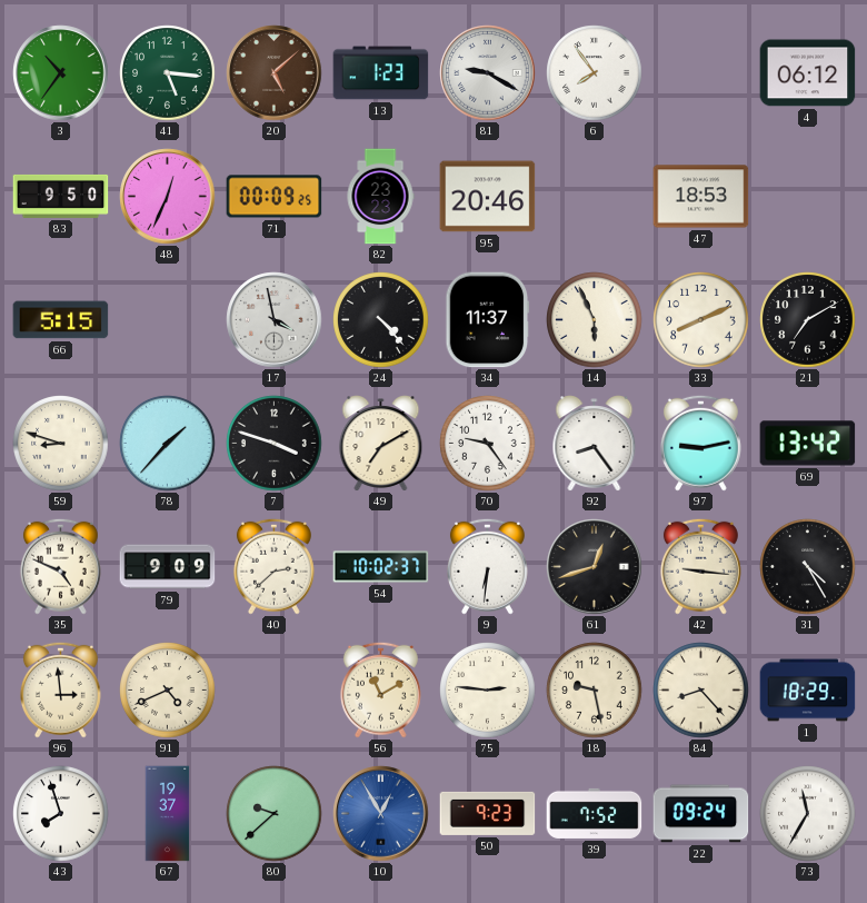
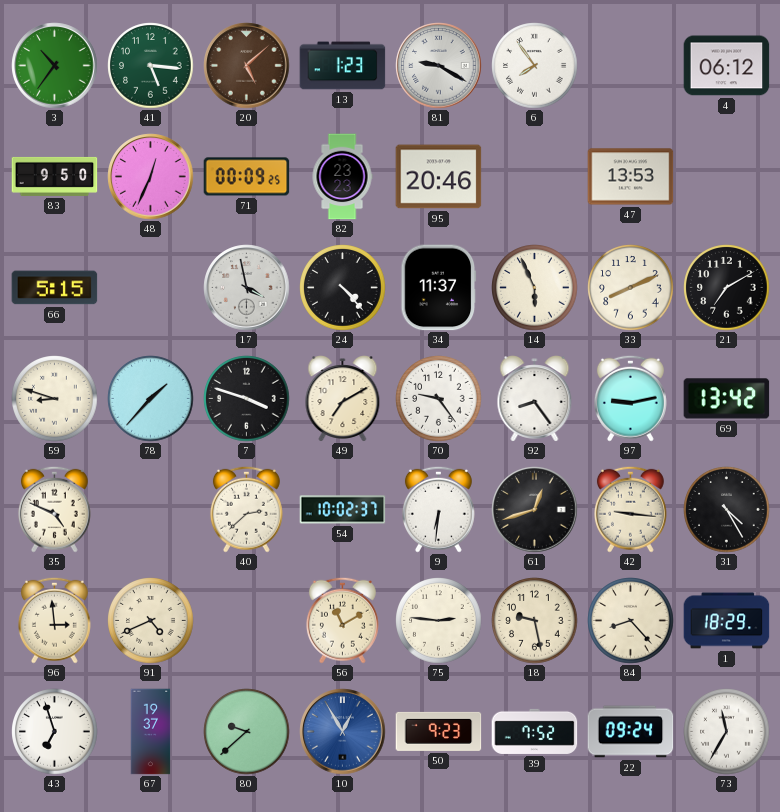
47: 18:53 -> 13:53 (631, 177)
79: 9:09 -> none (168, 567)
43: 7:57 -> 6:57 (55, 732)
